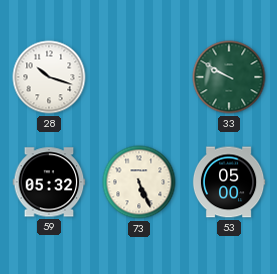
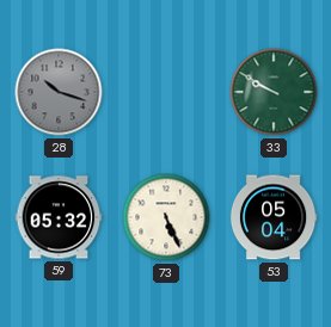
28 dial: white -> grey (59, 92)
53: 05:00 -> 05:04 (274, 217)
